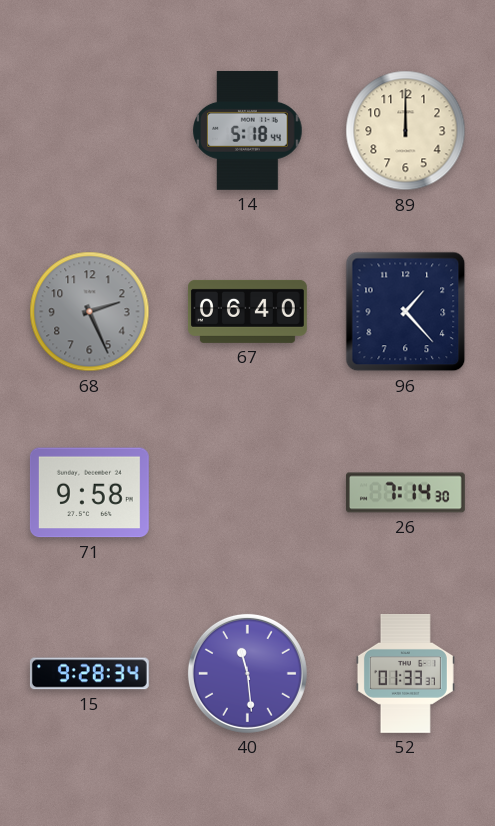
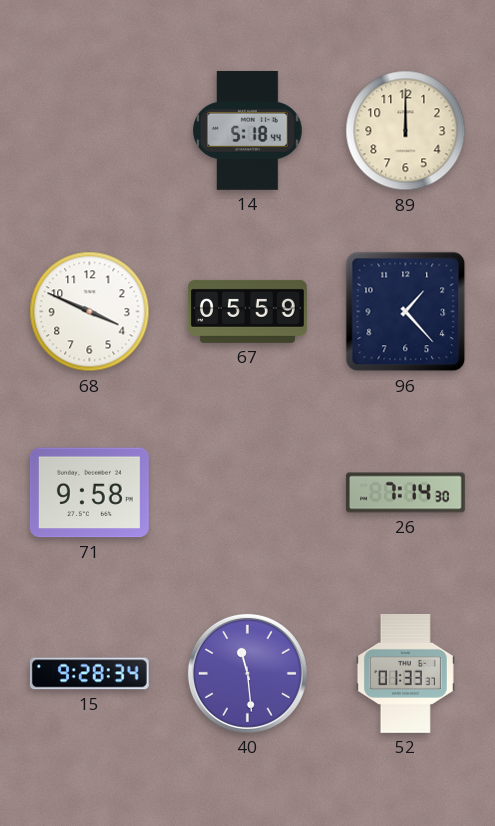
68: 2:26 -> 3:49 (90, 312)
68 dial: grey -> white (90, 312)
67: 06:40 -> 05:59 (247, 311)
